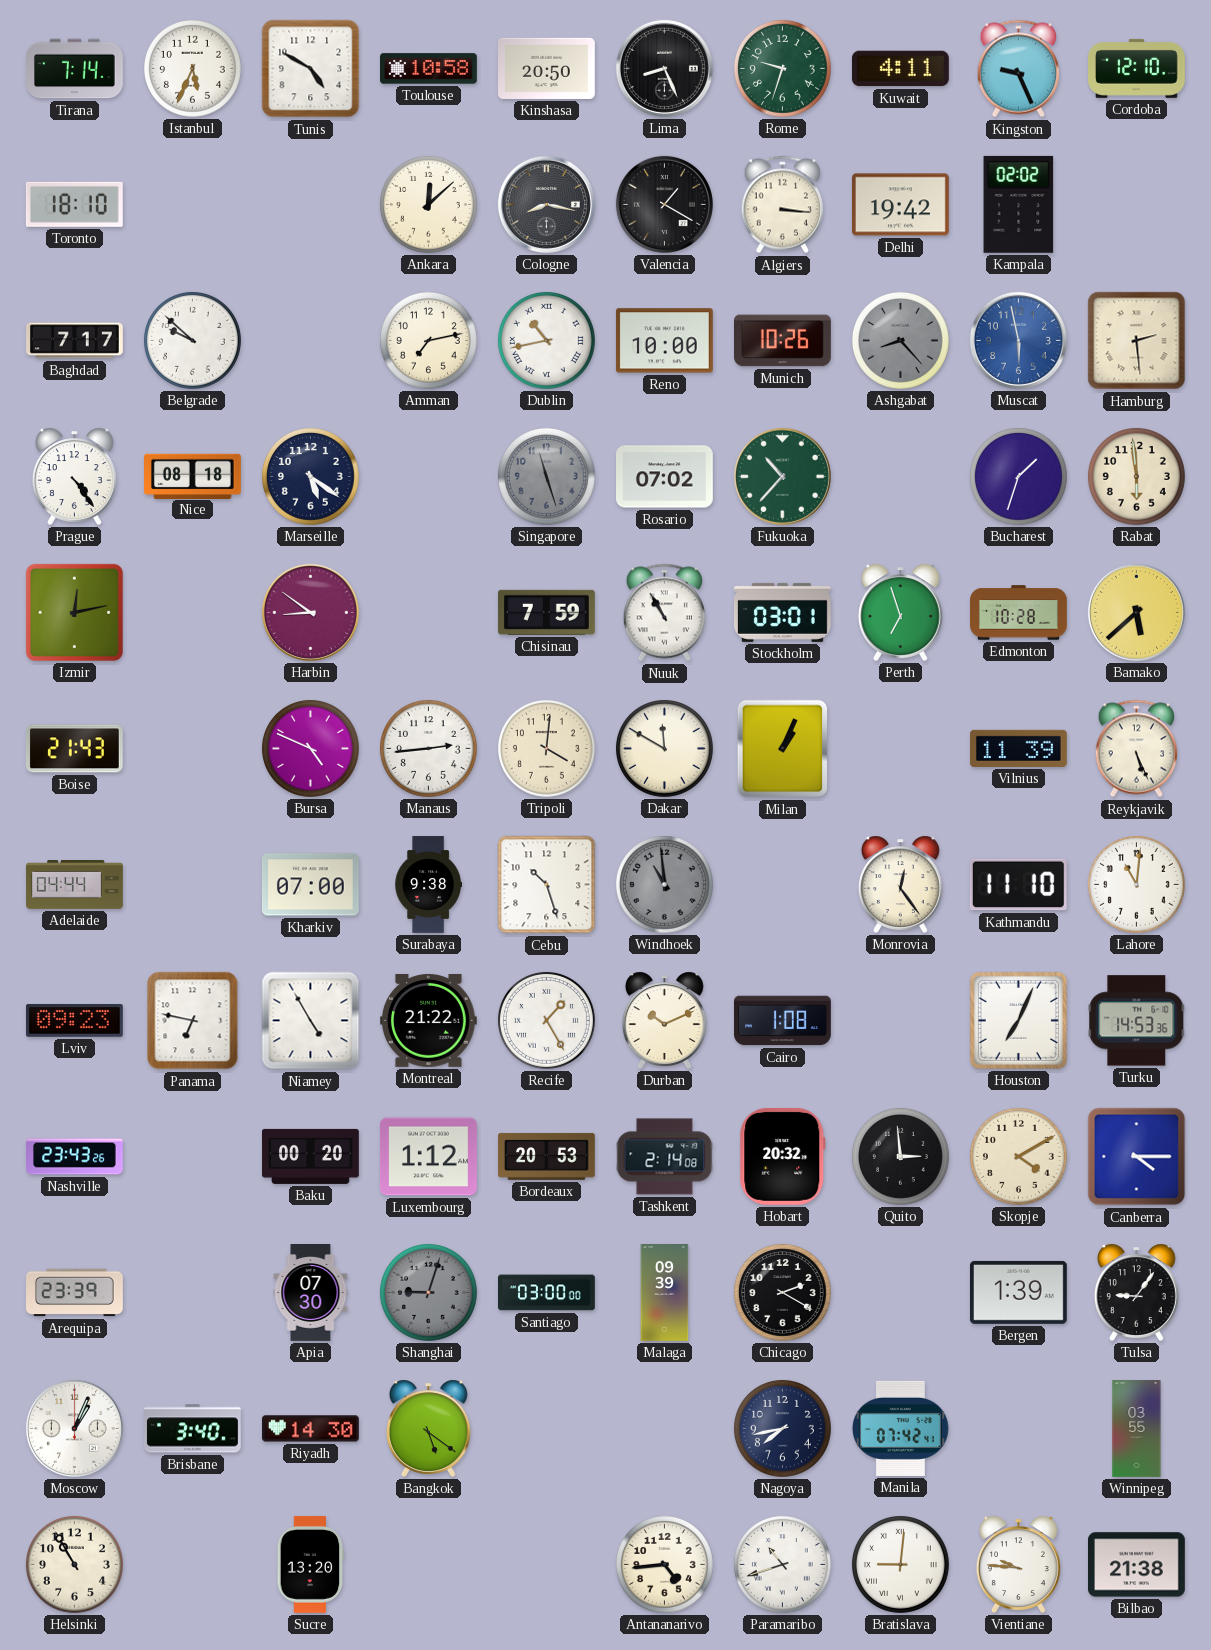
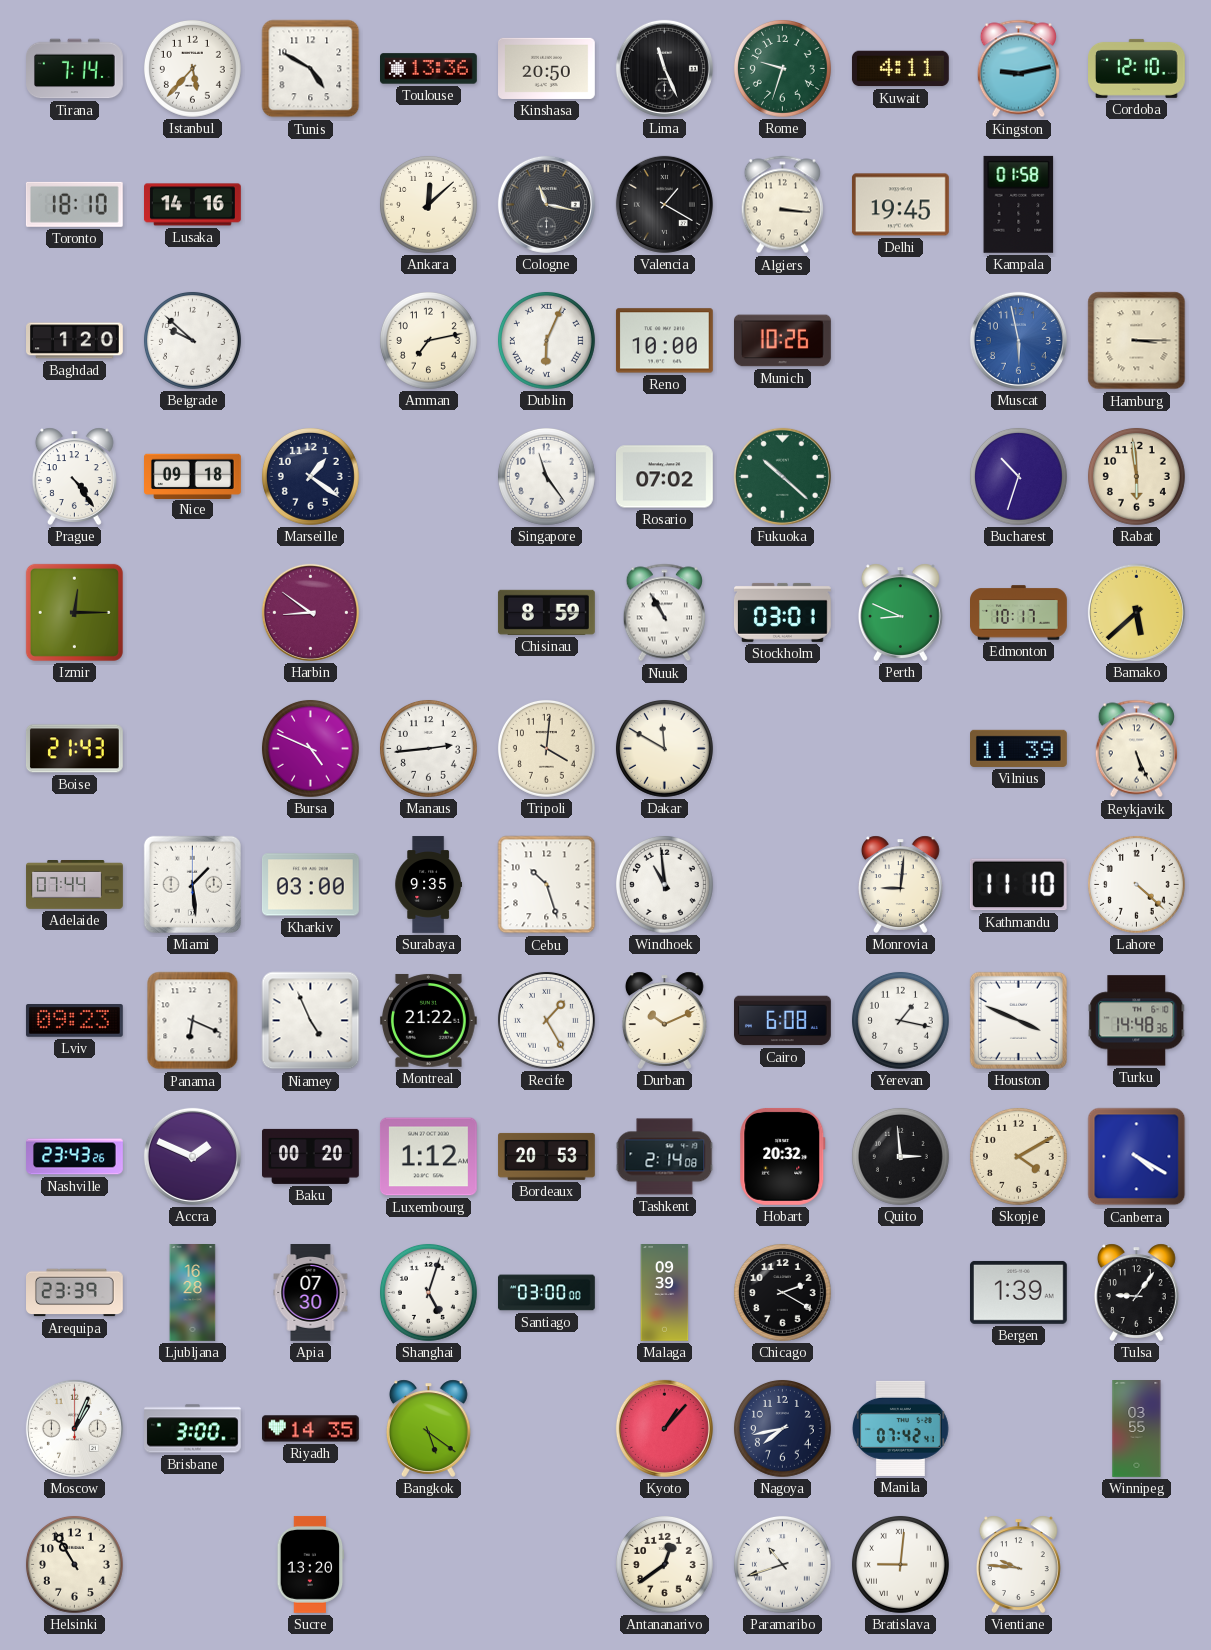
Istanbul: 5:34 -> 5:37 (192, 68)
Toulouse: 10:58 -> 13:36 (429, 69)
Lima: 8:26 -> 11:26 (664, 68)
Kingston: 9:26 -> 9:13 (1018, 69)
Lusaka: none -> 14:16 (193, 205)
Cologne: 8:17 -> 11:17 (546, 204)
Delhi: 19:42 -> 19:45 (901, 205)
Kampala: 02:02 -> 01:58 (1019, 204)
Baghdad: 7:17 -> 1:20 (75, 341)
Dublin: 10:43 -> 6:04 (546, 340)
Ashgabat: 8:23 -> none (900, 340)
Hamburg: 2:29 -> 3:15 (1137, 341)
Nice: 08:18 -> 09:18 (193, 476)
Marseille: 5:21 -> 1:21 (310, 476)
Singapore: 11:27 -> 11:24 (546, 476)
Singapore dial: grey -> white (546, 476)
Fukuoka: 10:37 -> 10:22 (782, 476)
Bucharest: 1:33 -> 10:33 (1018, 476)
Izmir: 12:13 -> 12:15 (74, 612)
Chisinau: 7:59 -> 8:59 (546, 612)
Perth: 6:57 -> 8:49 (900, 612)
Edmonton: 10:28 -> 10:17 (1019, 613)
Milan: 1:04 -> none (783, 749)
Adelaide: 04:44 -> 07:44 (75, 885)
Miami: none -> 1:29 (192, 884)
Kharkiv: 07:00 -> 03:00 (310, 885)
Surabaya: 9:38 -> 9:35 (428, 885)
Windhoek dial: grey -> white (664, 884)
Monrovia: 12:24 -> 9:01 (900, 884)
Lahore: 11:01 -> 4:22 (1136, 884)
Panama: 6:47 -> 6:19 (193, 1021)
Niamey: 4:55 -> 4:56 (311, 1021)
Cairo: 1:08 -> 6:08 (783, 1021)
Yerevan: none -> 1:17 (900, 1020)
Houston: 7:04 -> 3:49 (1018, 1020)
Turku: 14:53 -> 14:48 (1137, 1021)
Accra: none -> 1:49 (192, 1156)
Canberra: 4:15 -> 4:20 (1137, 1157)
Ljubljana: none -> 16:28 (193, 1293)
Shanghai: 9:03 -> 5:03 (428, 1292)
Shanghai dial: grey -> white (428, 1292)
Brisbane: 3:40 -> 3:00 (193, 1429)
Riyadh: 14:30 -> 14:35 (311, 1429)
Kyoto: none -> 1:07 (664, 1428)
Antananarivo: 4:44 -> 12:39 (664, 1564)
Bilbao: 21:38 -> none (1137, 1565)
